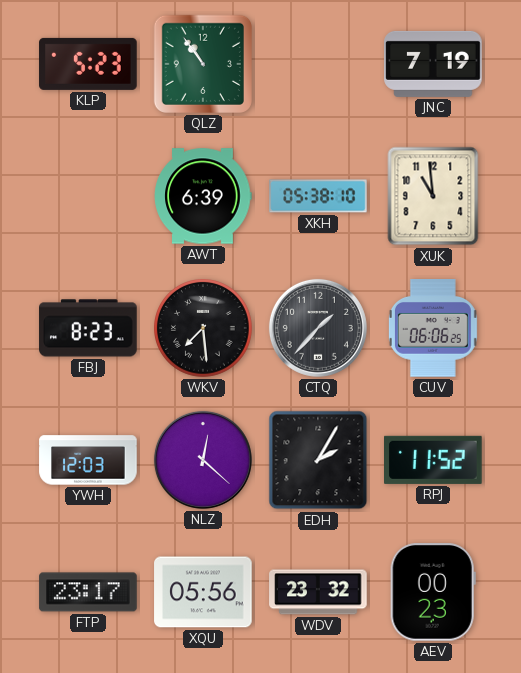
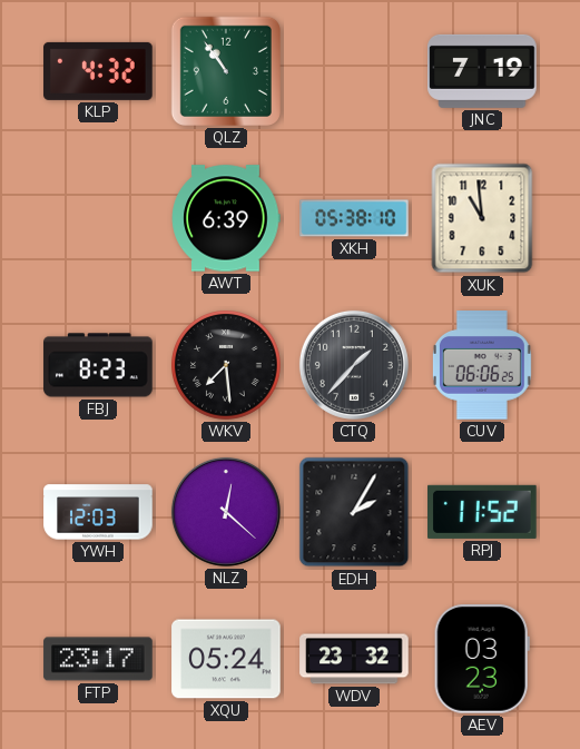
KLP: 5:23 -> 4:32 (98, 71)
XQU: 05:56 -> 05:24 (226, 659)
AEV: 00:23 -> 03:23 (482, 659)
